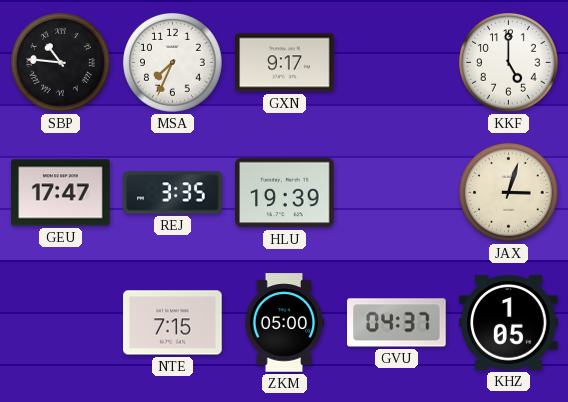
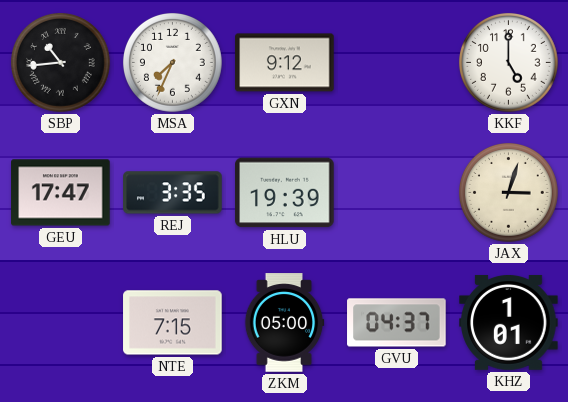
SBP: 10:46 -> 10:44 (60, 62)
GXN: 9:17 -> 9:12 (285, 63)
KHZ: 1:05 -> 1:01 (509, 322)
